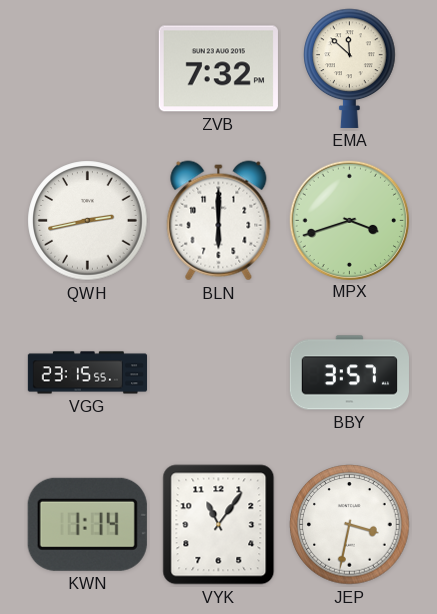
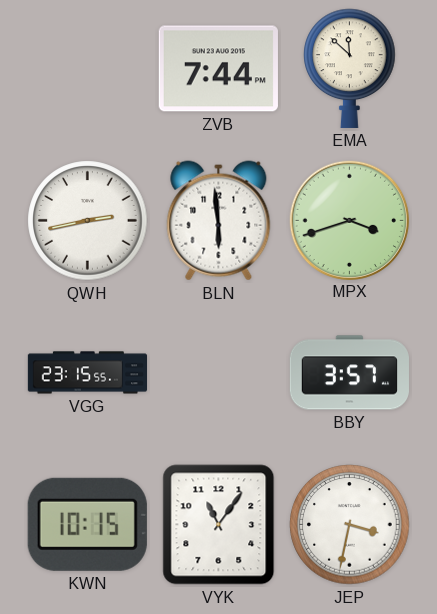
ZVB: 7:32 -> 7:44 (218, 69)
BLN: 6:00 -> 5:59 (219, 221)
KWN: 1:14 -> 10:15 (87, 524)
